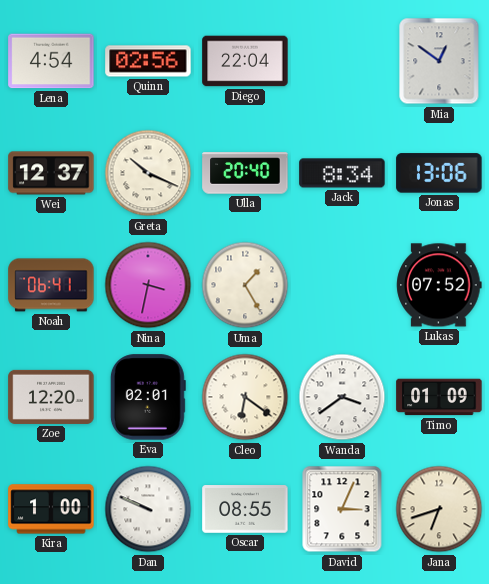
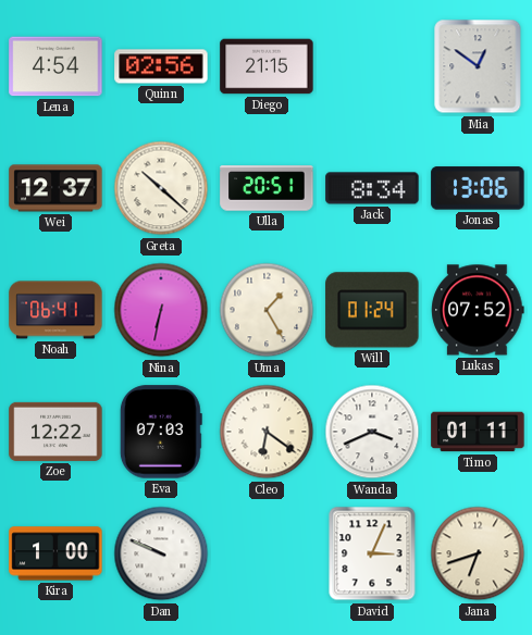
Diego: 22:04 -> 21:15 (267, 66)
Greta: 10:19 -> 10:22 (161, 188)
Ulla: 20:40 -> 20:51 (267, 188)
Nina: 3:32 -> 6:32 (161, 310)
Will: none -> 01:24 (372, 310)
Zoe: 12:20 -> 12:22 (55, 432)
Eva: 02:01 -> 07:03 (161, 432)
Wanda: 3:39 -> 3:41 (372, 432)
Timo: 01:09 -> 01:11 (478, 432)
Oscar: 08:55 -> none (245, 509)
